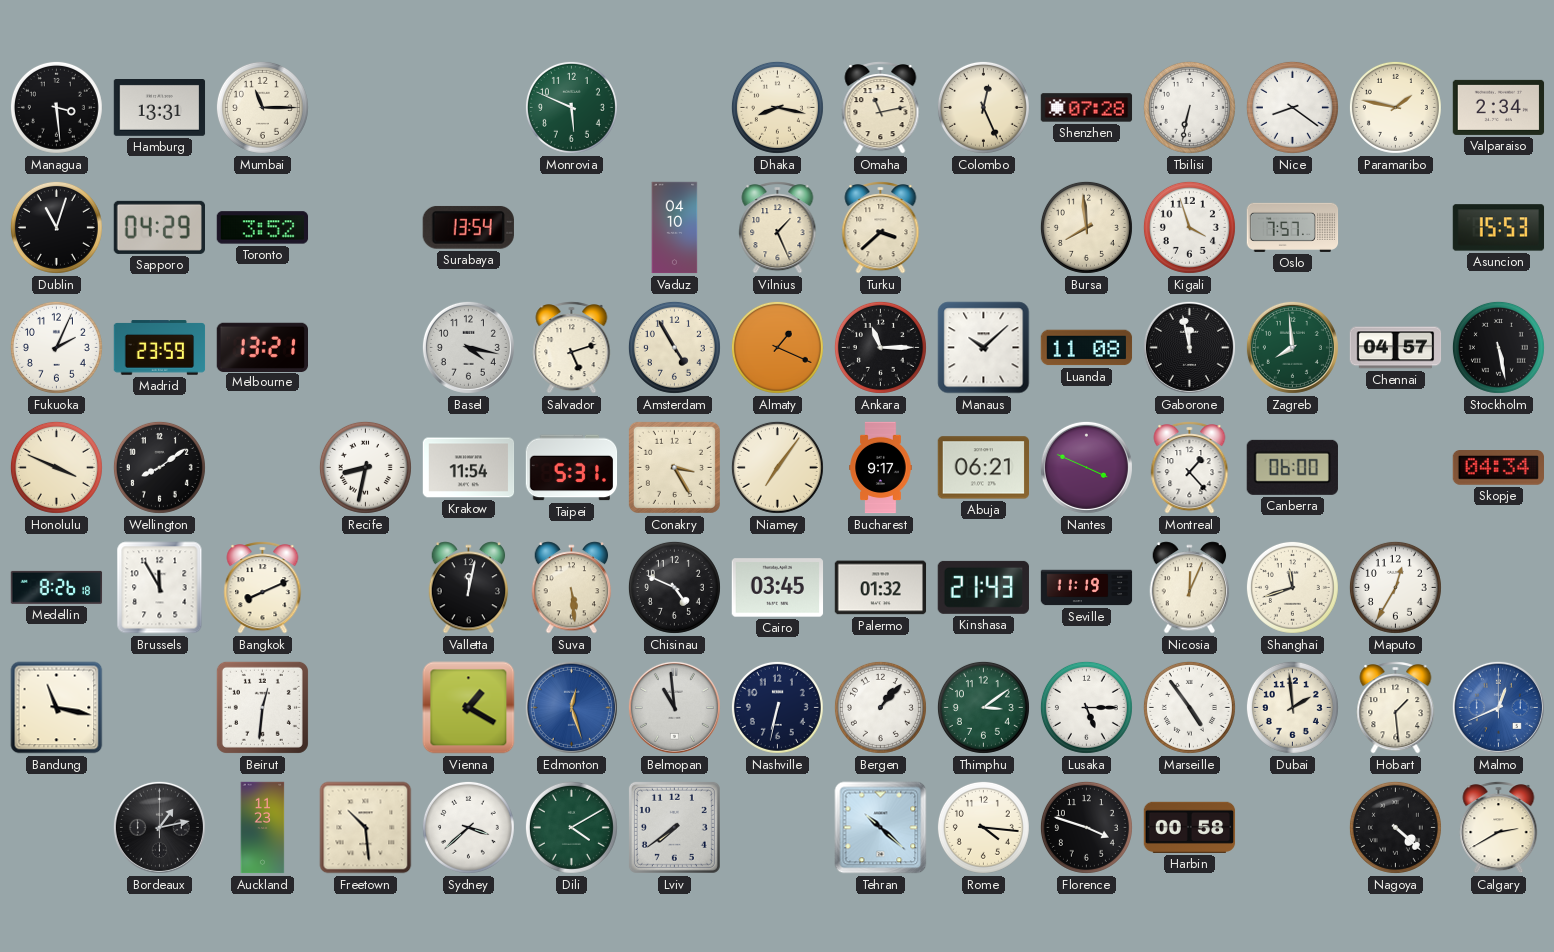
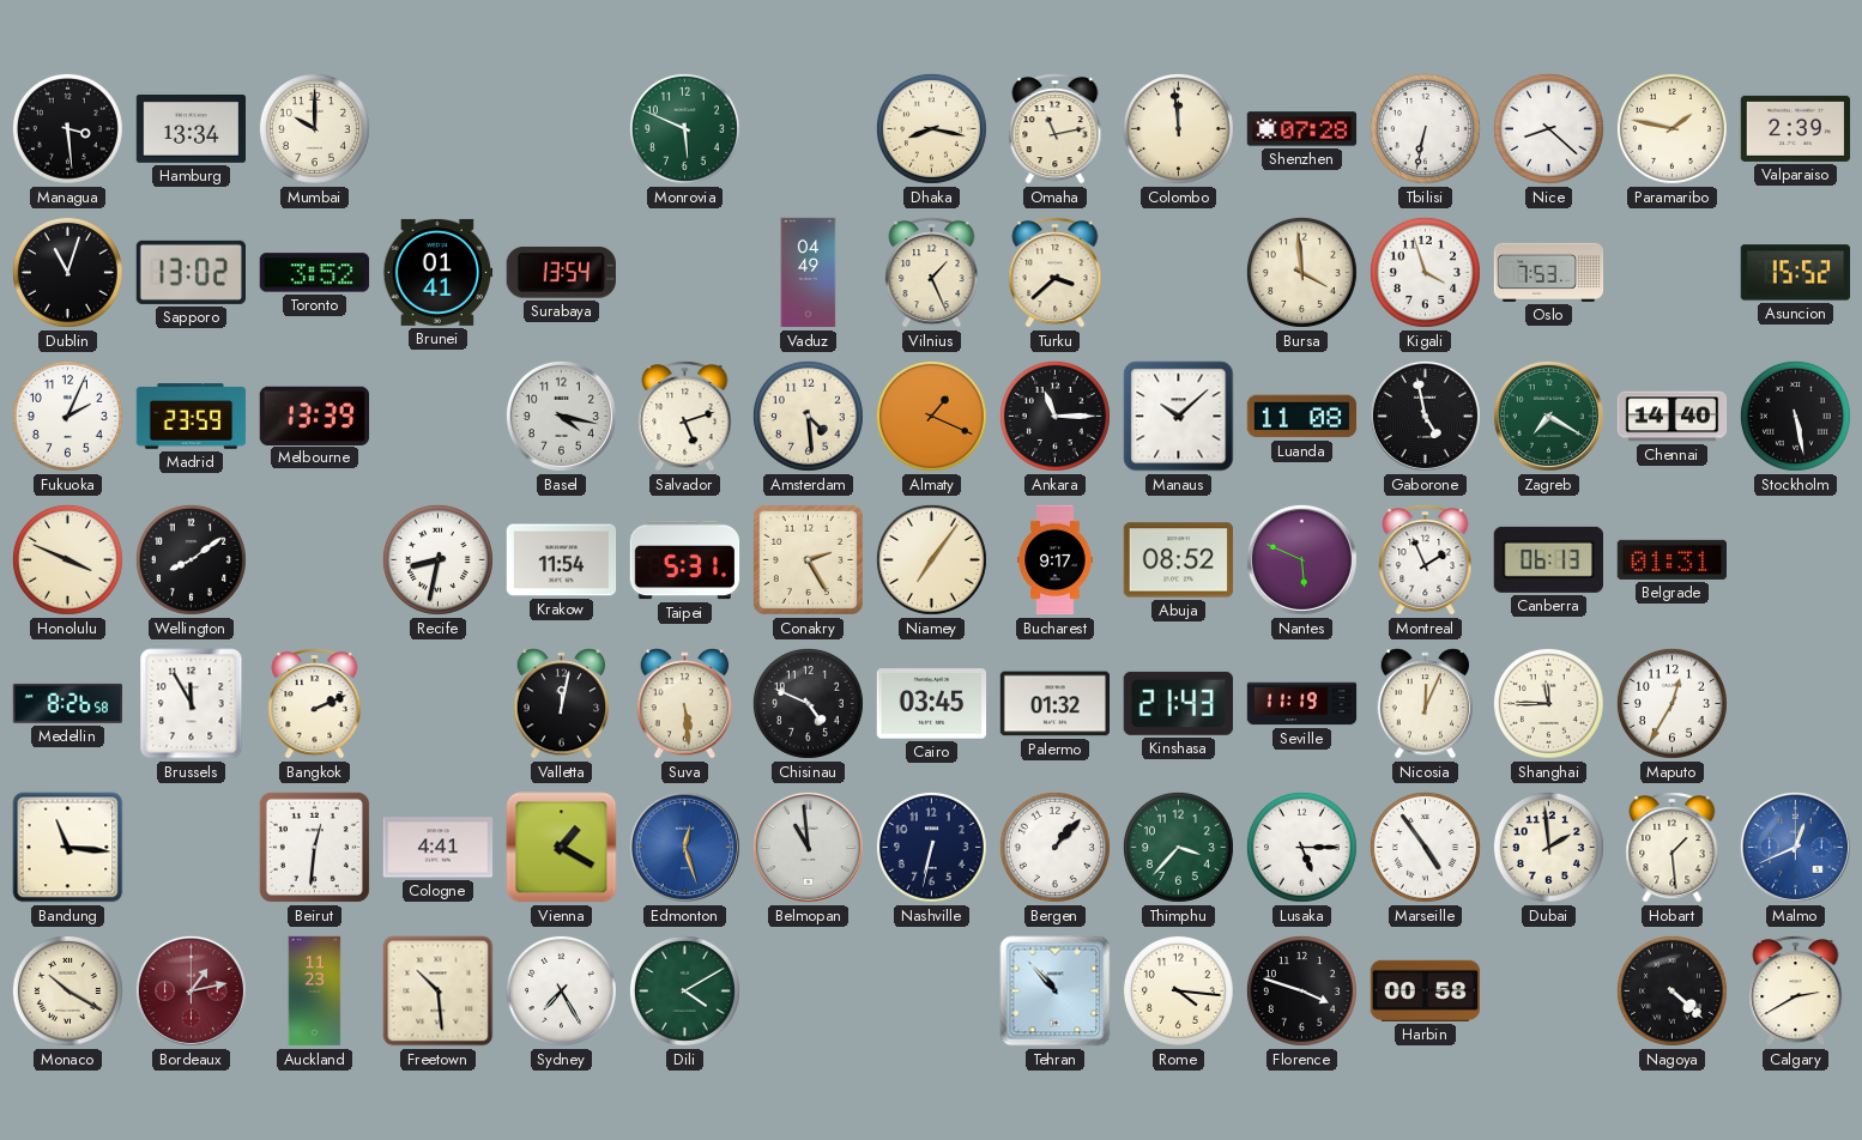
Hamburg: 13:31 -> 13:34 (192, 129)
Mumbai: 11:15 -> 10:00 (314, 128)
Colombo: 12:26 -> 11:59 (1178, 128)
Nice: 8:21 -> 8:22 (1548, 128)
Valparaiso: 2:34 -> 2:39 (1796, 128)
Sapporo: 04:29 -> 13:02 (191, 272)
Brunei: none -> 01:41 (439, 272)
Vaduz: 04:10 -> 04:49 (809, 273)
Bursa: 7:59 -> 3:59 (1301, 272)
Oslo: 7:57 -> 7:53 (1549, 272)
Asuncion: 15:53 -> 15:52 (1796, 273)
Melbourne: 13:21 -> 13:39 (314, 416)
Amsterdam: 4:55 -> 4:29 (808, 416)
Gaborone: 11:58 -> 4:58 (1425, 416)
Zagreb: 7:59 -> 7:20 (1548, 416)
Chennai: 04:57 -> 14:40 (1673, 417)
Conakry: 3:25 -> 2:25 (808, 559)
Abuja: 06:21 -> 08:52 (1178, 560)
Nantes: 3:49 -> 5:49 (1301, 559)
Montreal: 1:23 -> 1:56 (1426, 560)
Canberra: 06:00 -> 06:13 (1548, 559)
Belgrade: none -> 01:31 (1671, 559)
Skopje: 04:34 -> none (1498, 468)
Medellin: 8:26:18 -> 8:26:58 (68, 703)
Bangkok: 8:11 -> 2:11 (315, 704)
Shanghai: 11:42 -> 11:45 (1548, 703)
Bandung: 11:17 -> 11:16 (68, 848)
Cologne: none -> 4:41 (439, 848)
Thimphu: 3:09 -> 3:37 (1178, 847)
Monaco: none -> 10:20 (67, 990)
Bordeaux dial: black -> burgundy (191, 990)
Sydney: 3:38 -> 7:25 (561, 990)
Lviv: 7:39 -> none (674, 827)
Tehran: 10:22 -> 10:53 (1056, 992)
